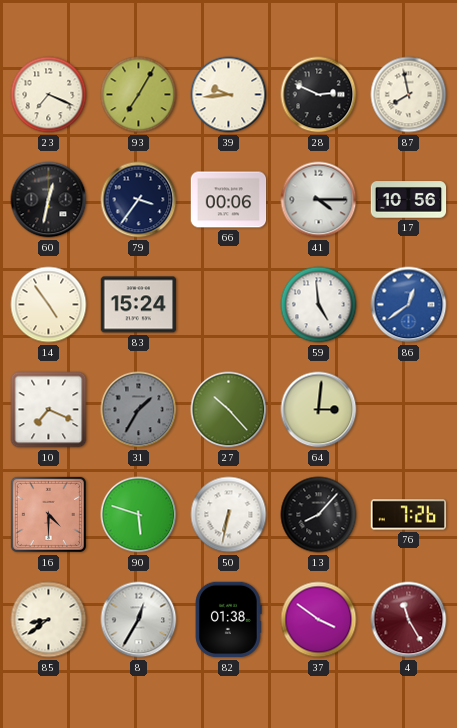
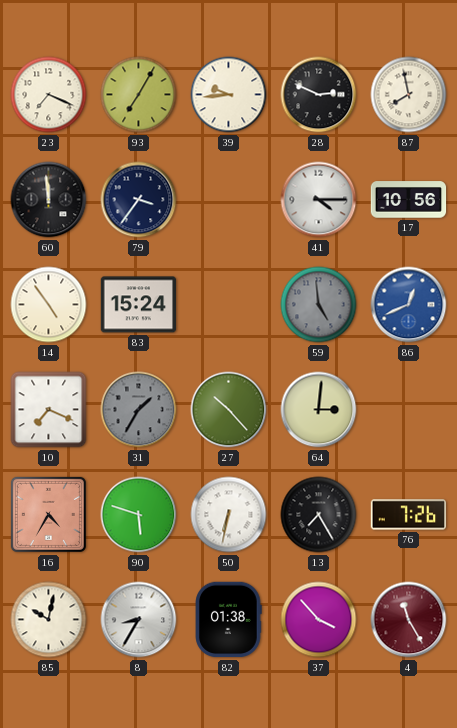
60: 12:32 -> 11:59 (49, 200)
66: 00:06 -> none (229, 200)
59 dial: white -> grey (319, 305)
86: 12:39 -> 12:41 (409, 305)
16: 4:30 -> 4:35 (48, 514)
13: 8:07 -> 7:25 (319, 515)
85: 8:39 -> 10:02 (49, 620)
8: 12:35 -> 8:35 (139, 620)
37: 3:51 -> 3:53 (319, 620)
